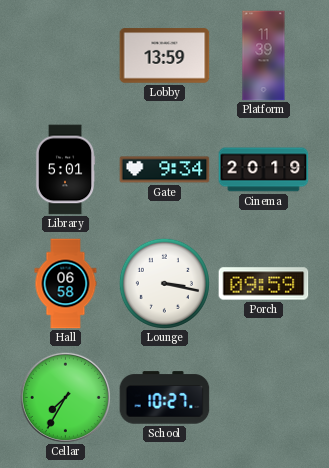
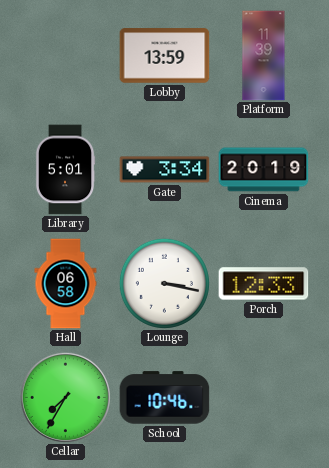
Gate: 9:34 -> 3:34 (165, 170)
Porch: 09:59 -> 12:33 (264, 284)
School: 10:27 -> 10:46 (165, 398)
